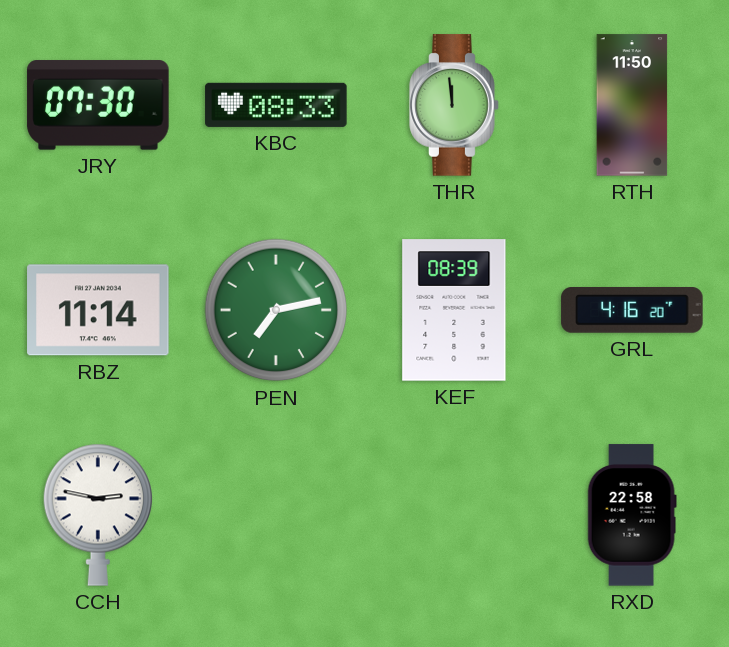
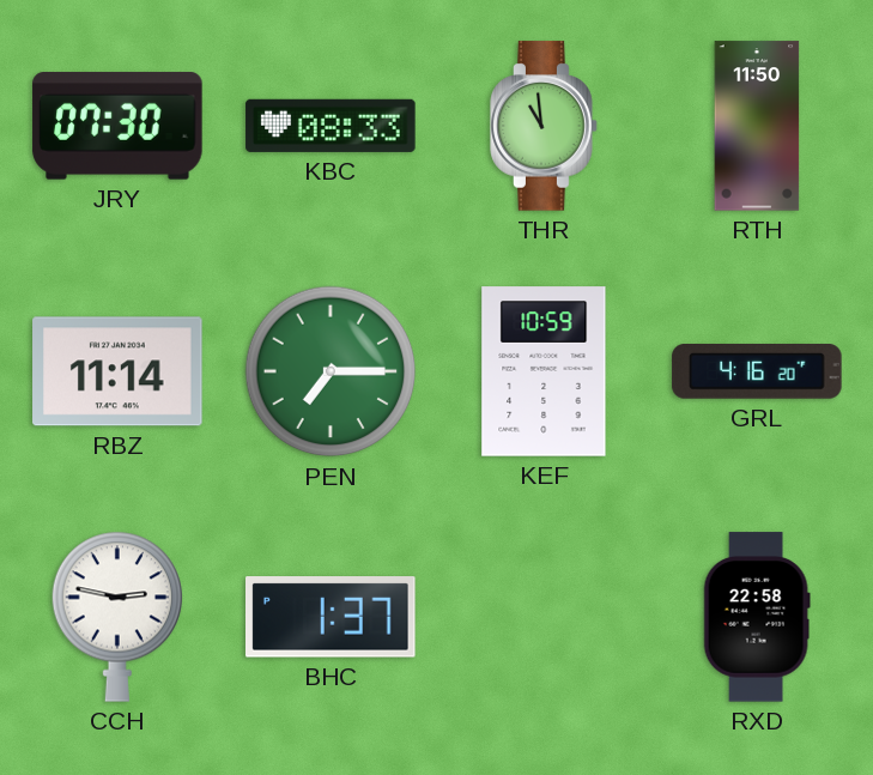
THR: 11:59 -> 10:59 (544, 126)
PEN: 7:13 -> 7:15 (331, 371)
KEF: 08:39 -> 10:59 (544, 371)
BHC: none -> 1:37 (332, 617)
